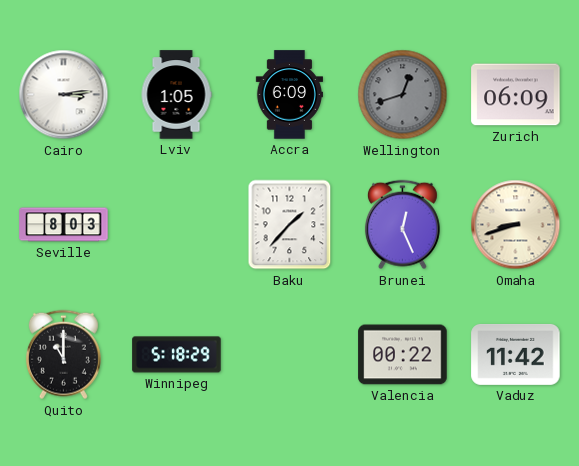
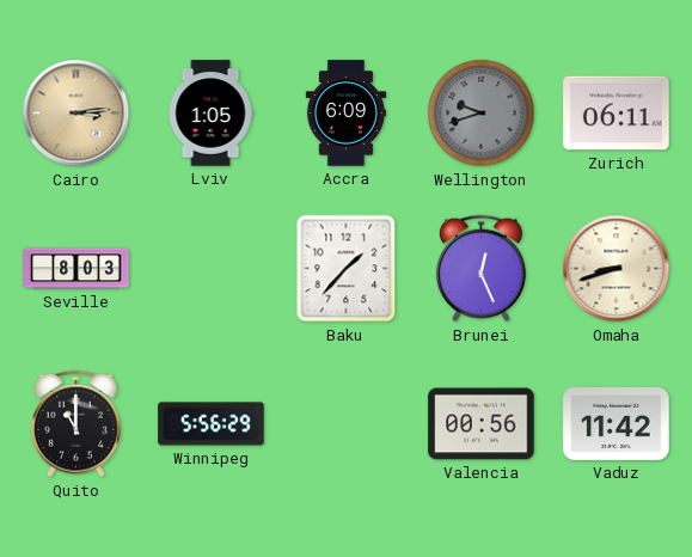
Cairo dial: white -> champagne (76, 114)
Wellington: 12:42 -> 9:42 (482, 114)
Zurich: 06:09 -> 06:11 (617, 114)
Winnipeg: 5:18 -> 5:56 (212, 424)
Valencia: 00:22 -> 00:56 (482, 424)
